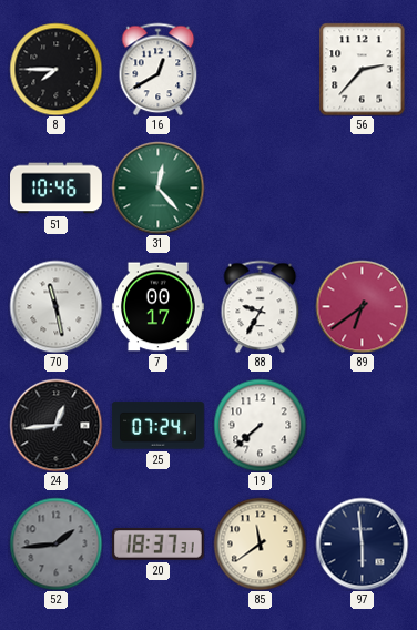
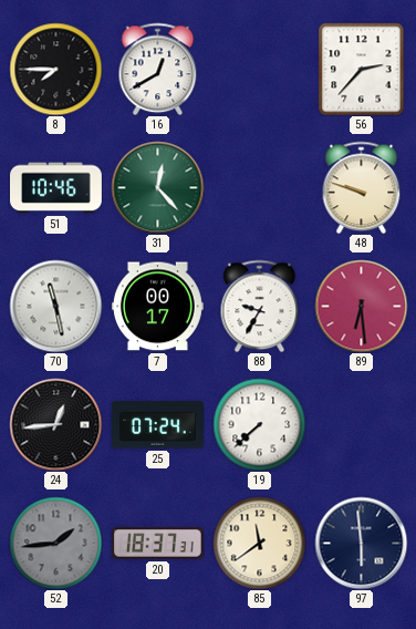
48: none -> 9:48 (362, 187)
89: 6:39 -> 6:29 (361, 306)
